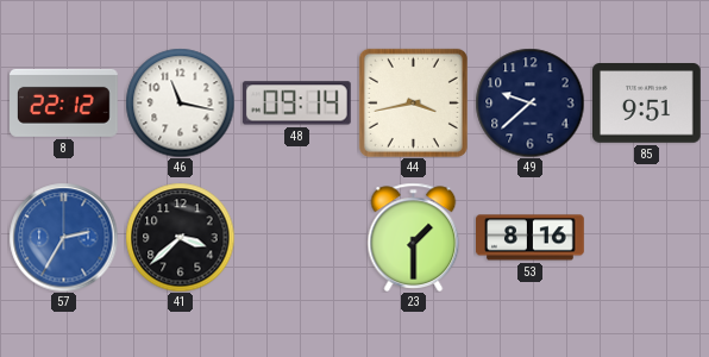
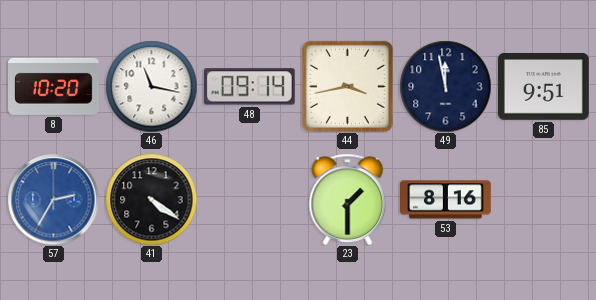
8: 22:12 -> 10:20 (54, 86)
49: 9:38 -> 11:58 (445, 86)
41: 3:38 -> 4:21 (151, 199)
